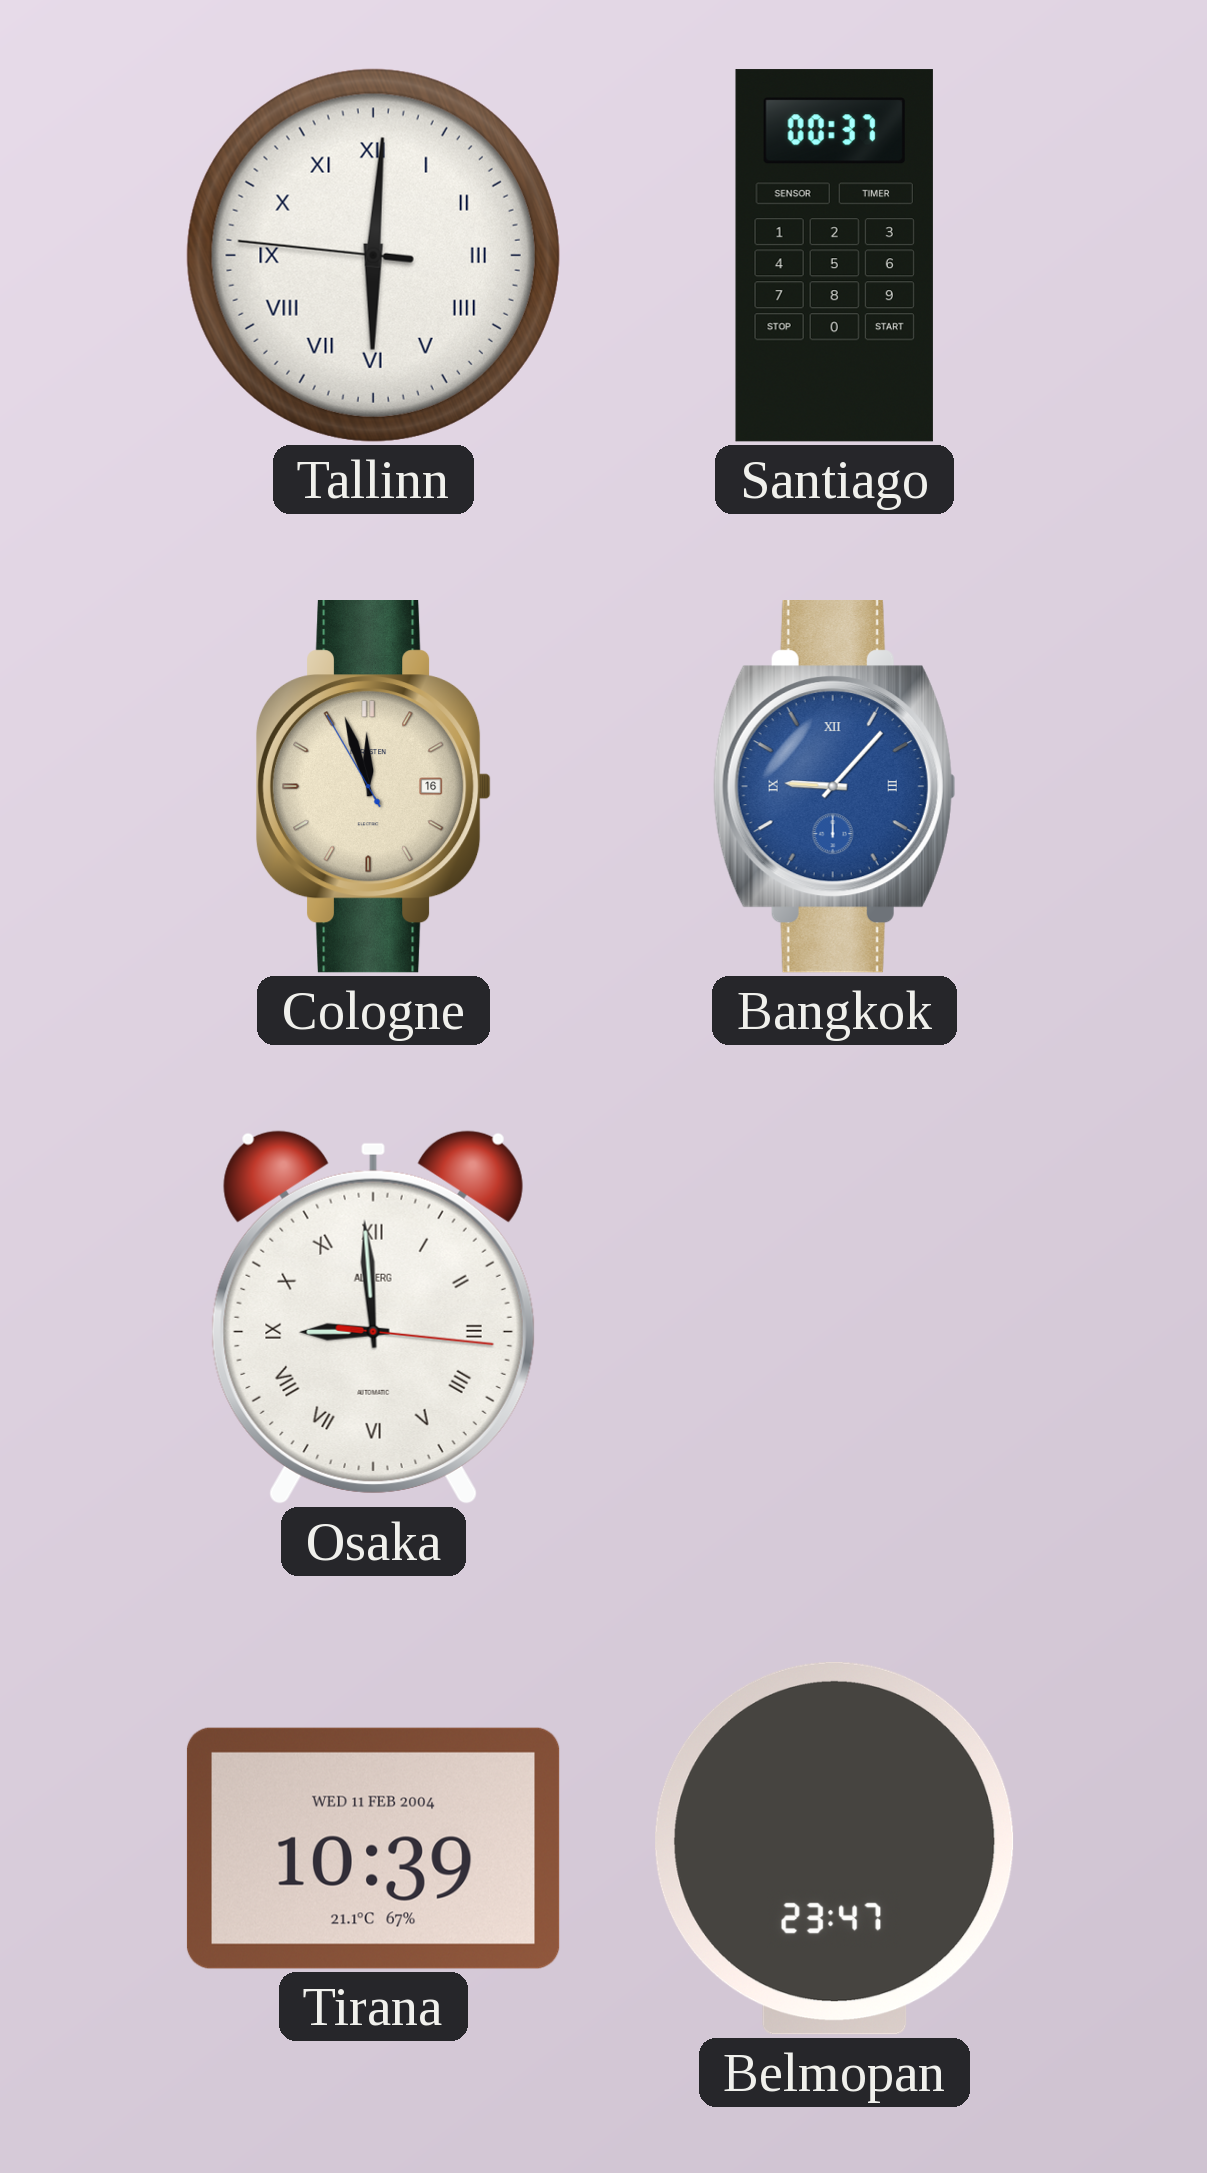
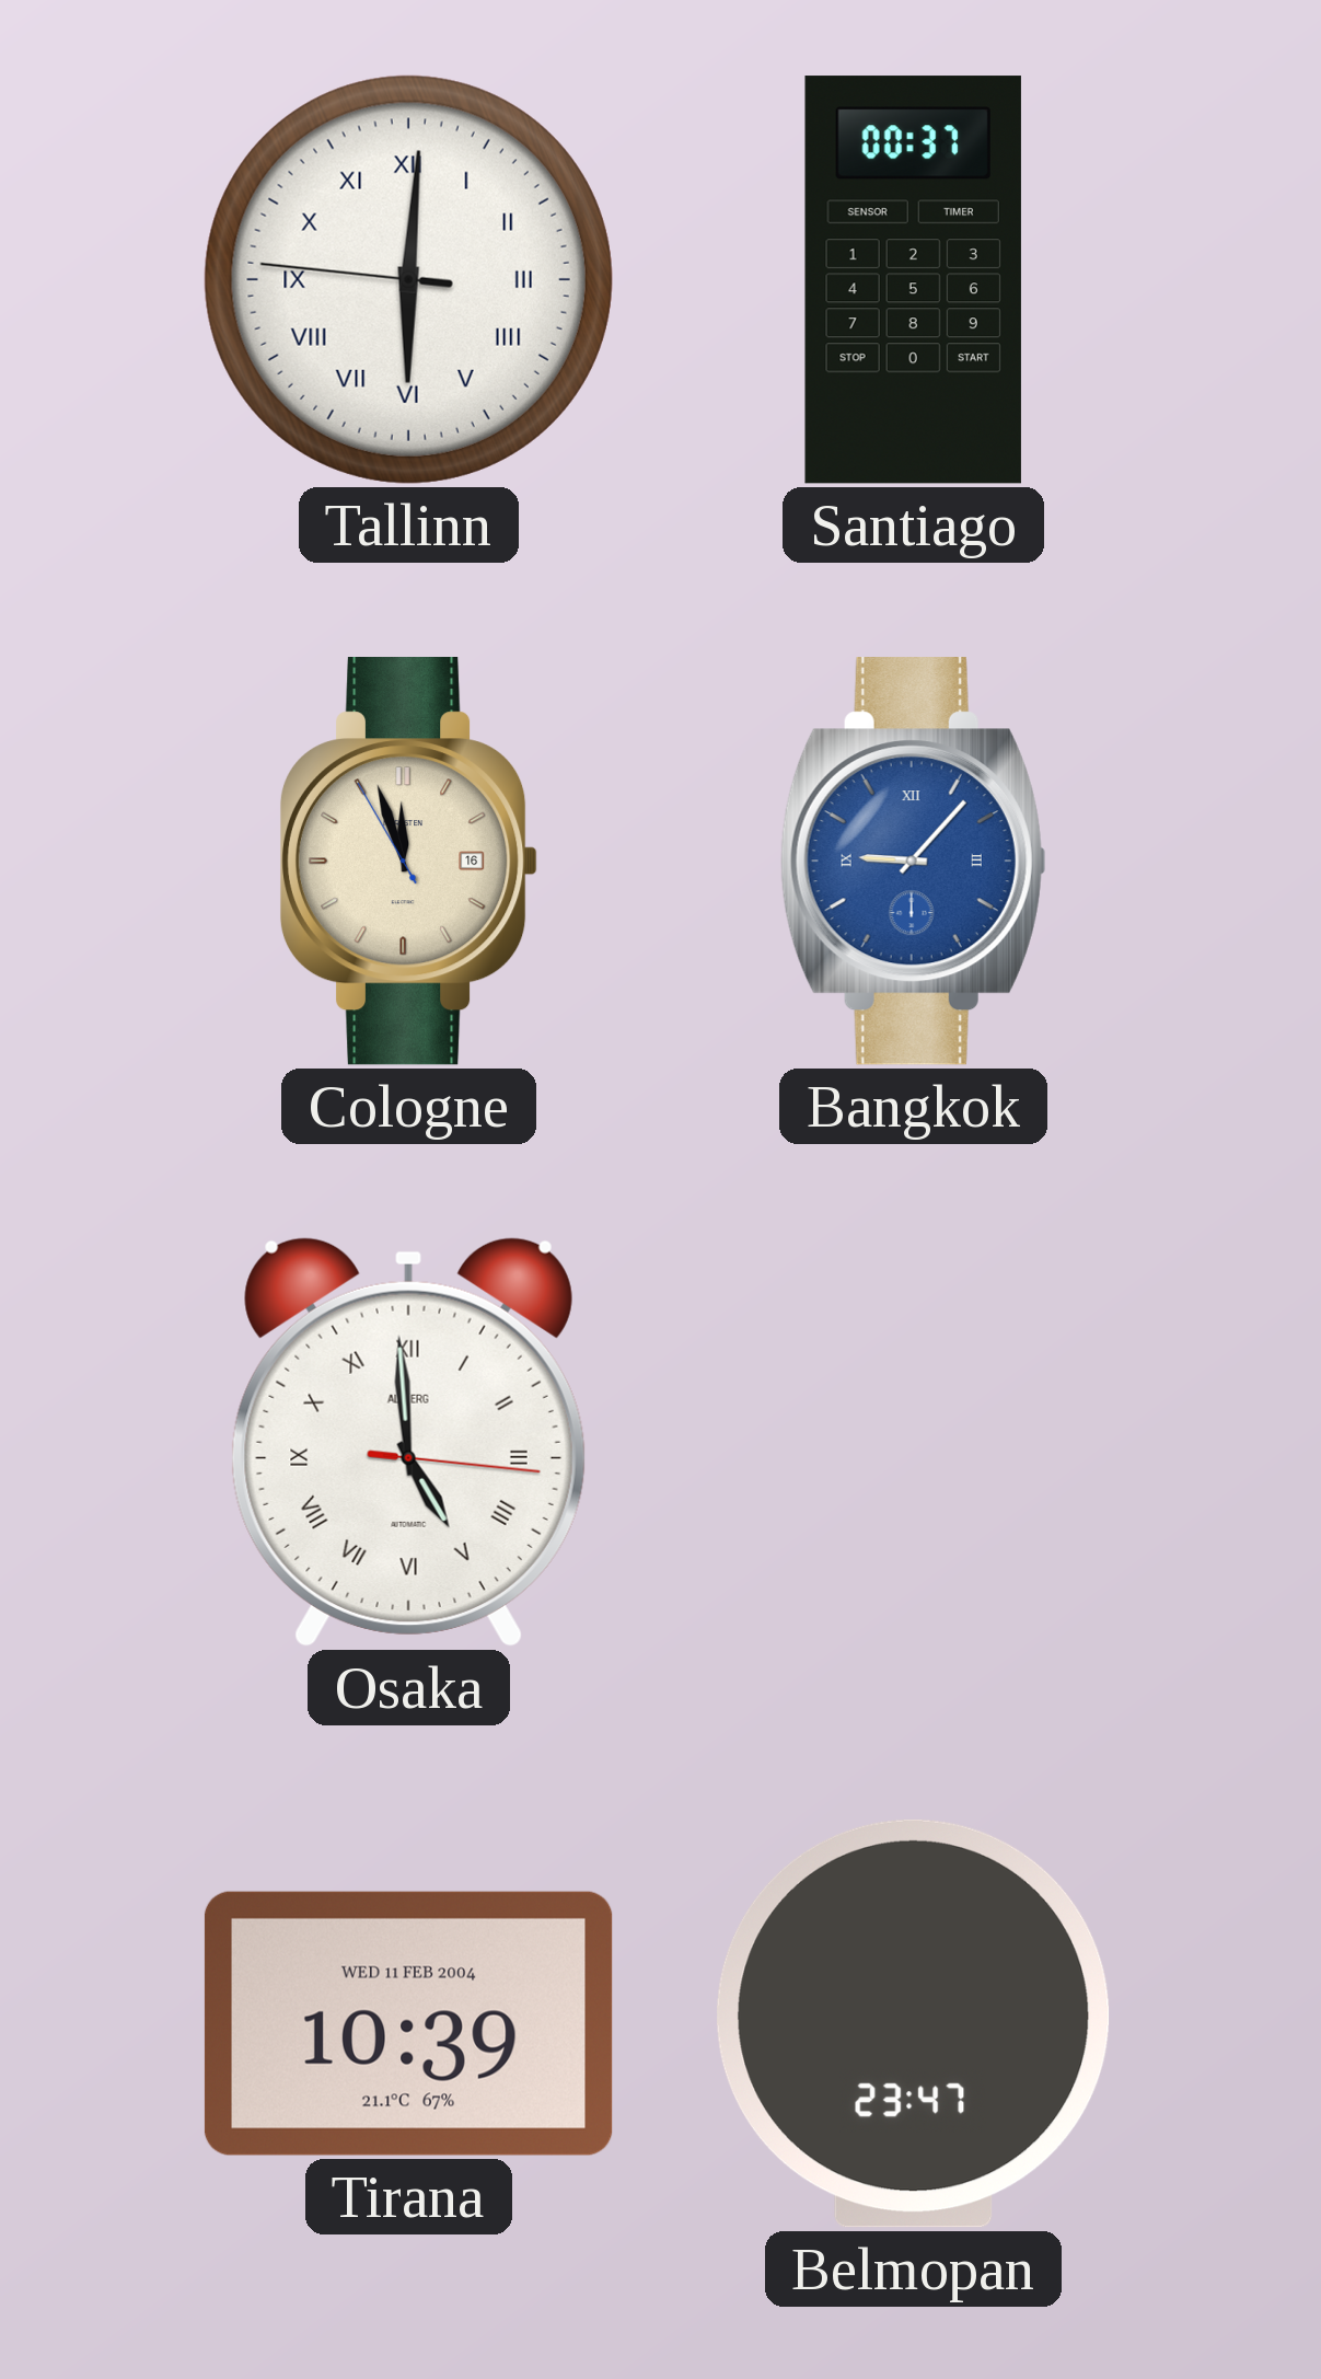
Osaka: 8:59 -> 4:59 (408, 1442)
